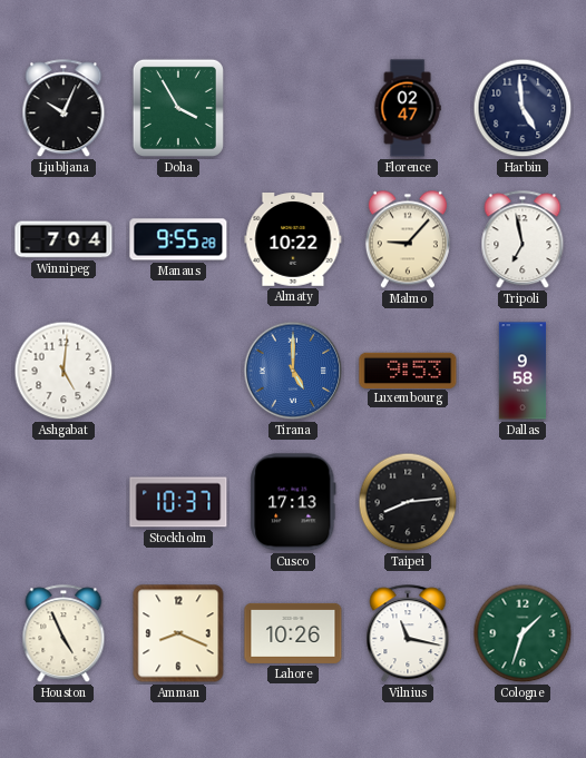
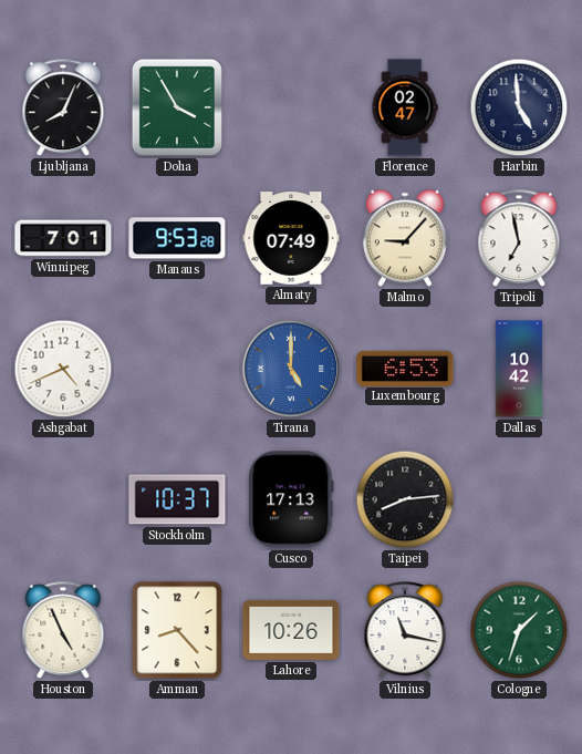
Ljubljana: 10:04 -> 8:04 (63, 109)
Winnipeg: 7:04 -> 7:01 (63, 238)
Manaus: 9:55 -> 9:53 (177, 238)
Almaty: 10:22 -> 07:49 (291, 239)
Ashgabat: 5:01 -> 4:41 (63, 369)
Luxembourg: 9:53 -> 6:53 (405, 368)
Dallas: 9:58 -> 10:42 (519, 369)
Amman: 8:19 -> 8:23 (177, 630)
